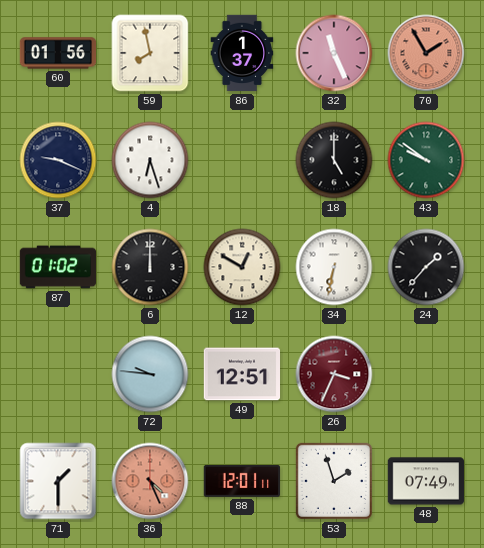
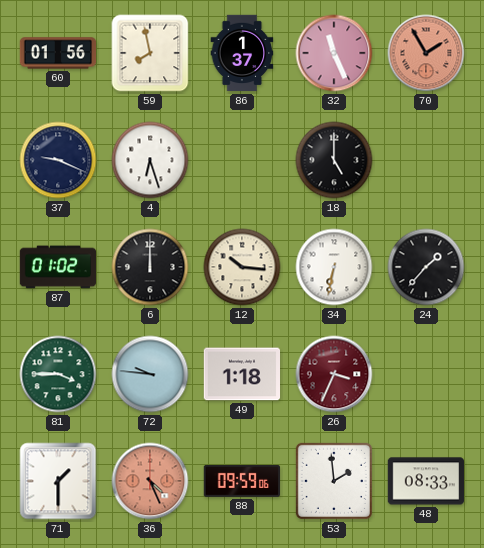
43: 9:51 -> none (426, 160)
12: 12:50 -> 10:16 (242, 267)
81: none -> 3:45 (58, 374)
49: 12:51 -> 1:18 (242, 374)
88: 12:01 -> 09:59 (241, 481)
53: 1:57 -> 1:59 (334, 481)
48: 07:49 -> 08:33 (426, 481)
